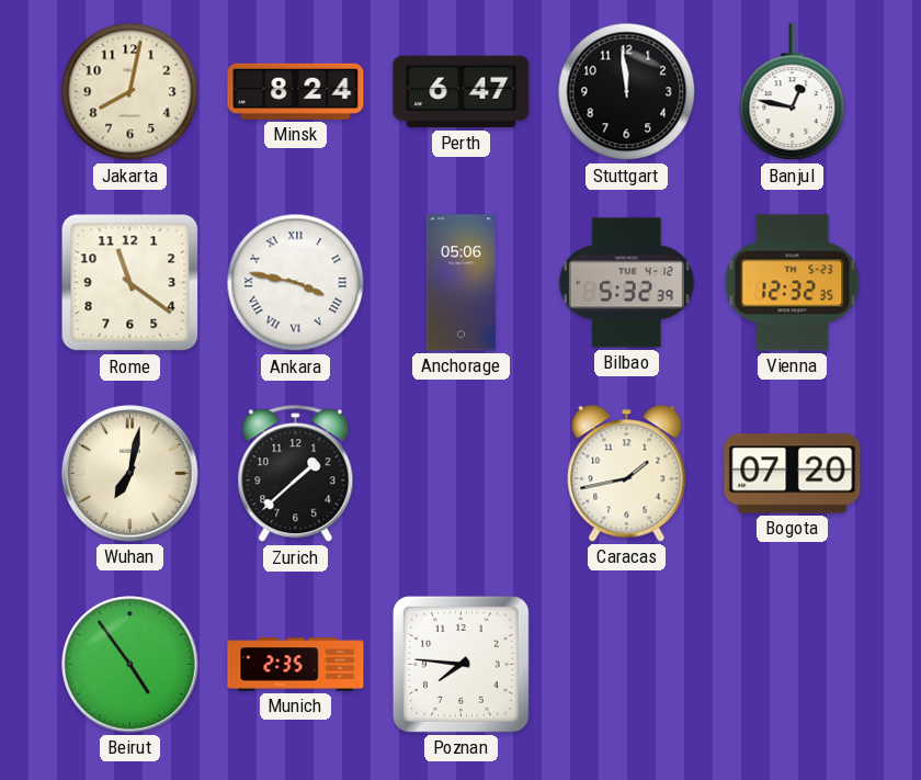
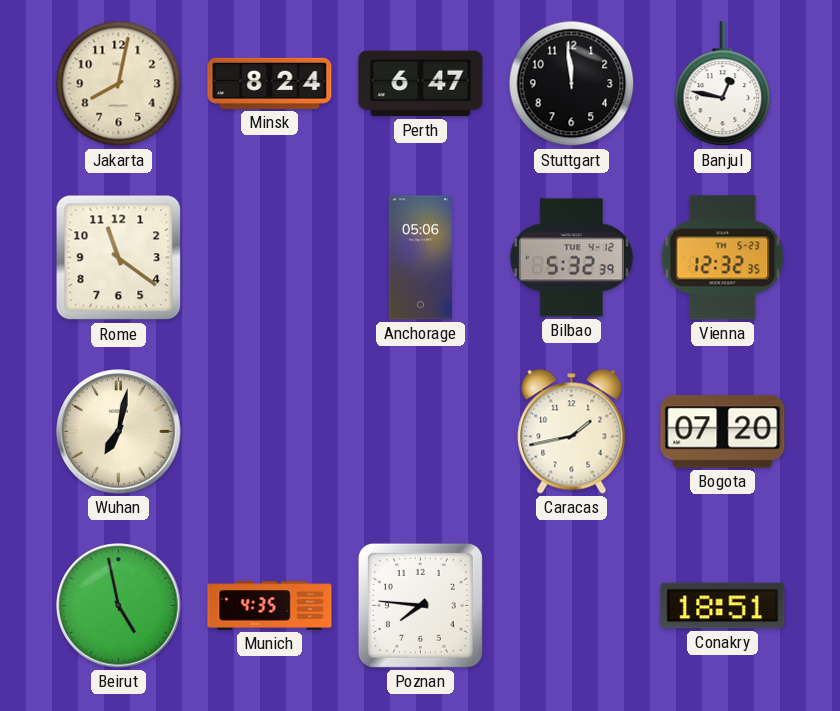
Ankara: 3:47 -> none (296, 283)
Zurich: 1:38 -> none (296, 474)
Beirut: 4:54 -> 4:58 (119, 606)
Munich: 2:35 -> 4:35 (270, 606)
Conakry: none -> 18:51 (723, 606)
